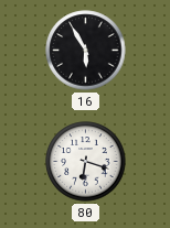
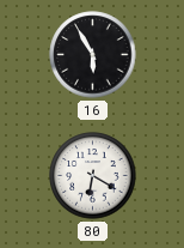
80: 6:18 -> 6:20 (93, 176)
